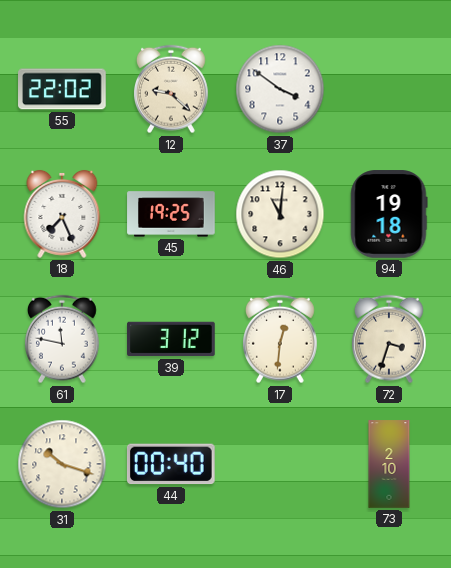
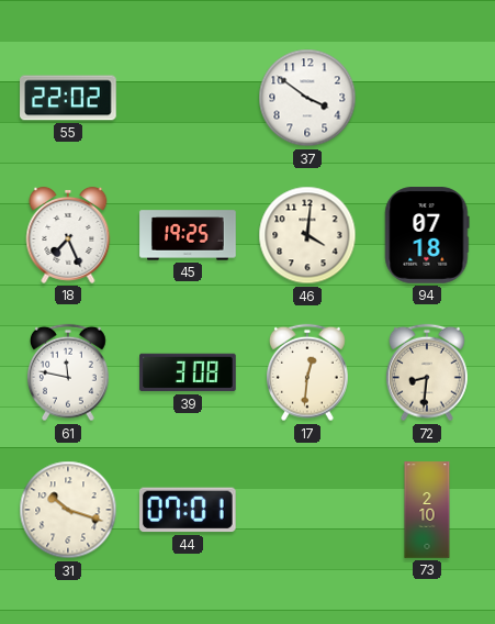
12: 9:22 -> none (171, 89)
46: 11:01 -> 4:01 (307, 235)
94: 19:18 -> 07:18 (427, 235)
39: 3:12 -> 3:08 (188, 372)
72: 3:33 -> 8:31 (427, 372)
44: 00:40 -> 07:01 (188, 510)
